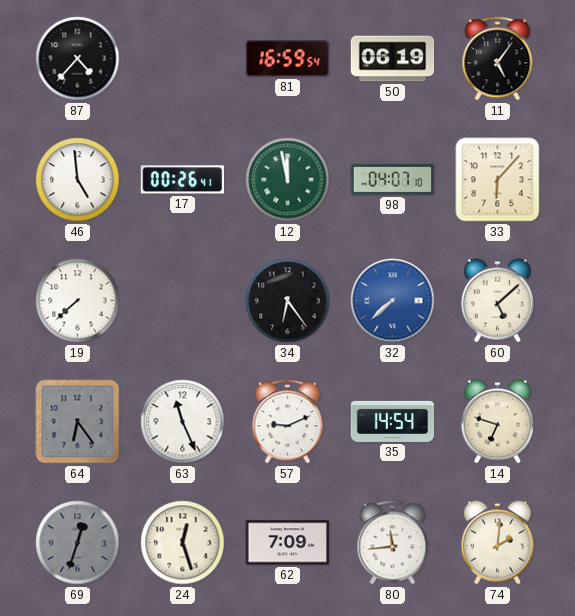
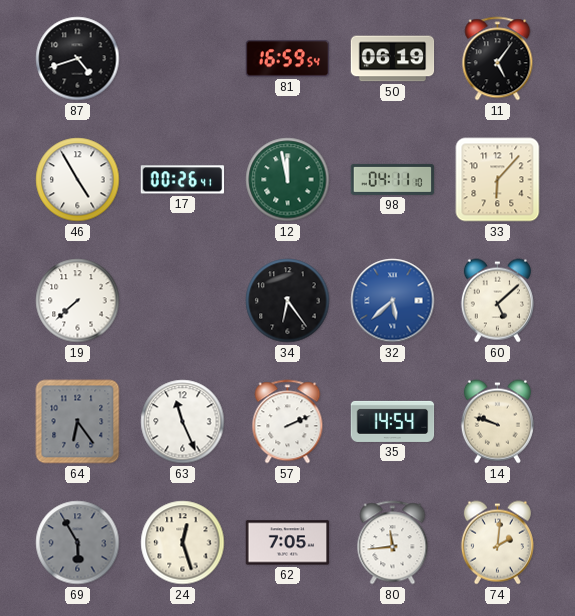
87: 4:37 -> 4:42 (78, 59)
46: 4:59 -> 4:55 (78, 180)
98: 04:07 -> 04:11 (393, 179)
32: 7:38 -> 5:38 (393, 301)
57: 9:11 -> 2:11 (288, 422)
14: 6:48 -> 9:48 (497, 422)
69: 12:33 -> 5:55 (78, 543)
62: 7:09 -> 7:05 (288, 543)
